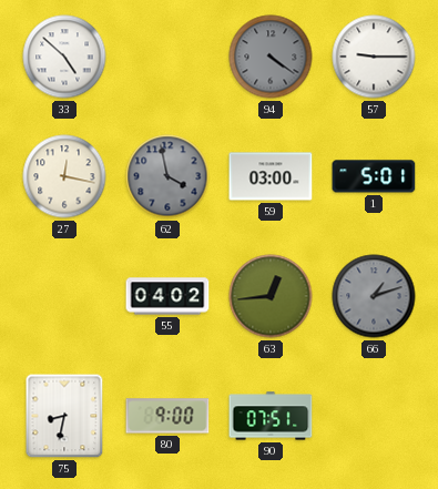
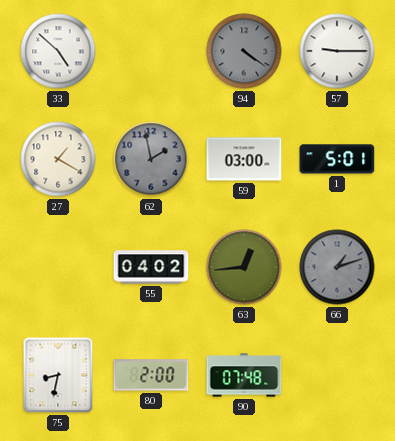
27: 12:17 -> 1:20 (58, 159)
62: 3:58 -> 1:58 (151, 159)
80: 9:00 -> 2:00 (151, 375)
90: 07:51 -> 07:48 (244, 375)
